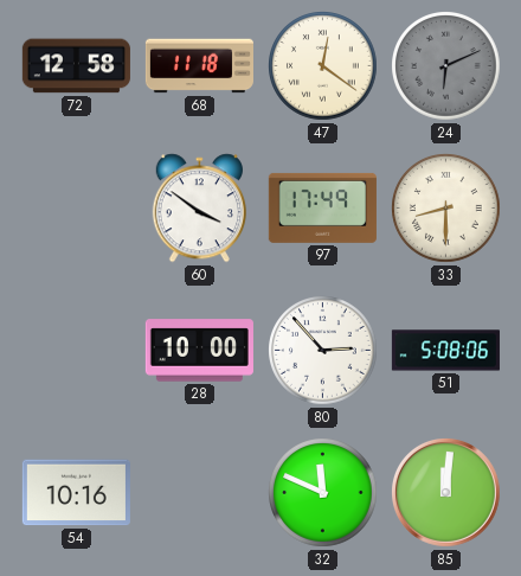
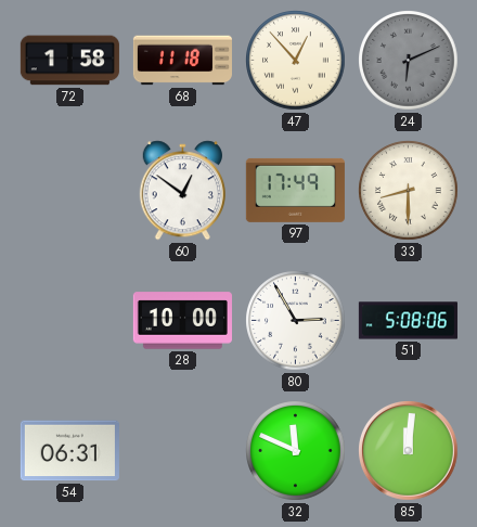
72: 12:58 -> 1:58 (69, 61)
47: 12:21 -> 12:53 (296, 61)
60: 3:51 -> 12:51 (182, 191)
80: 2:53 -> 2:55 (296, 321)
54: 10:16 -> 06:31 (69, 451)
